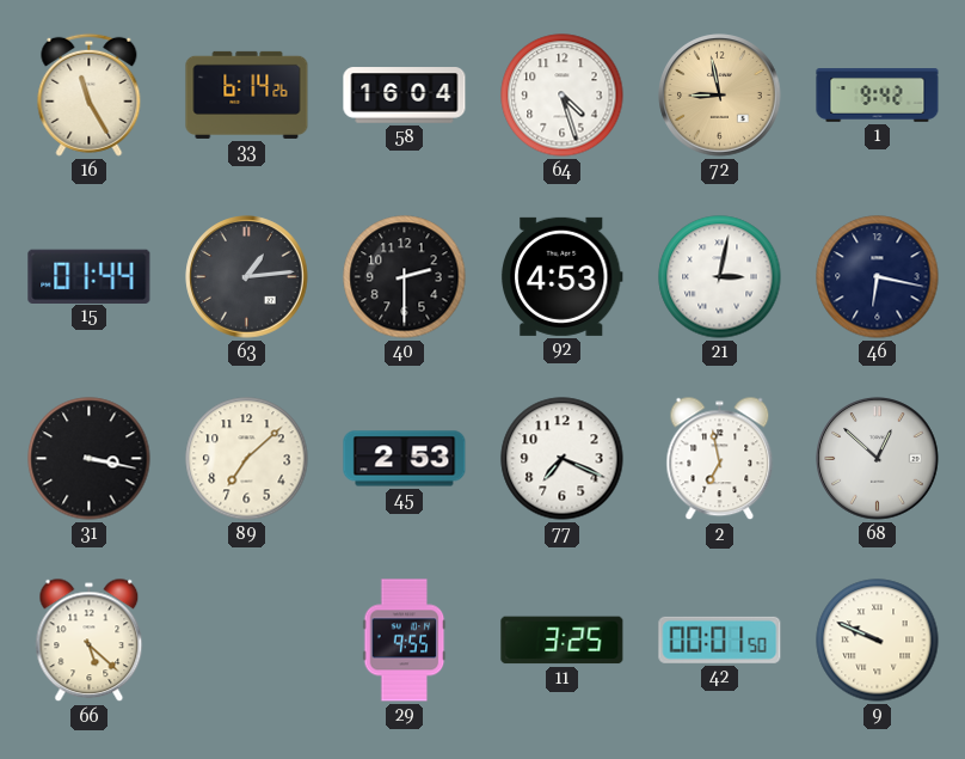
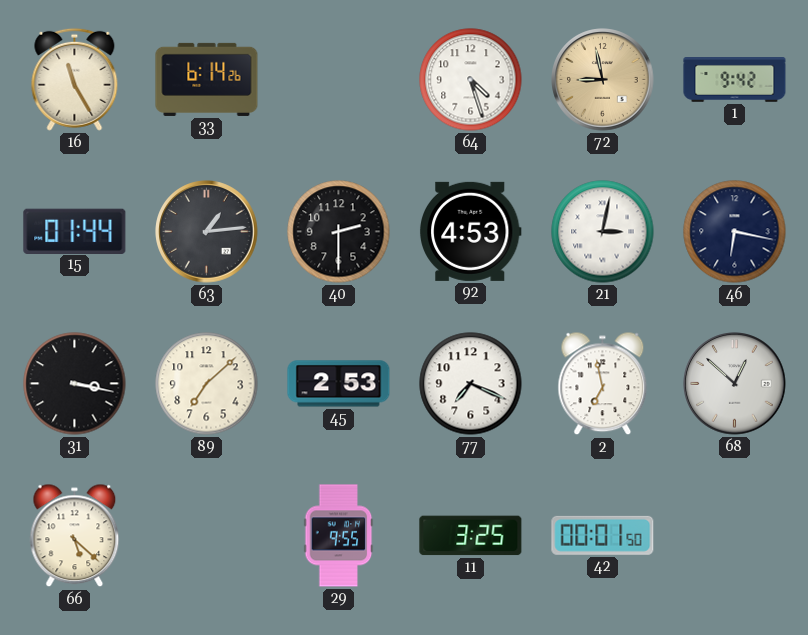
58: 16:04 -> none (405, 96)
9: 9:49 -> none (878, 641)
